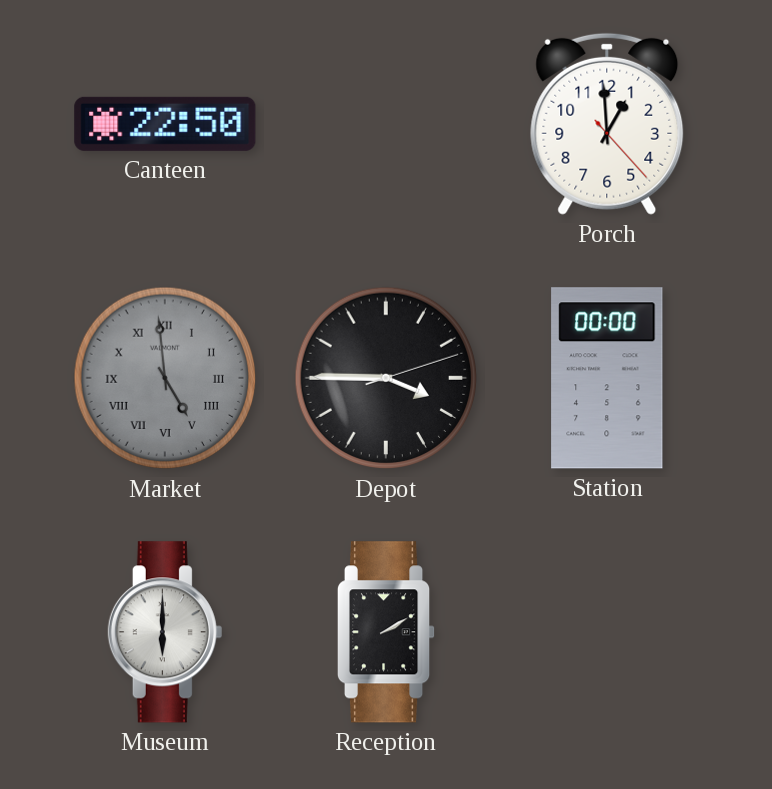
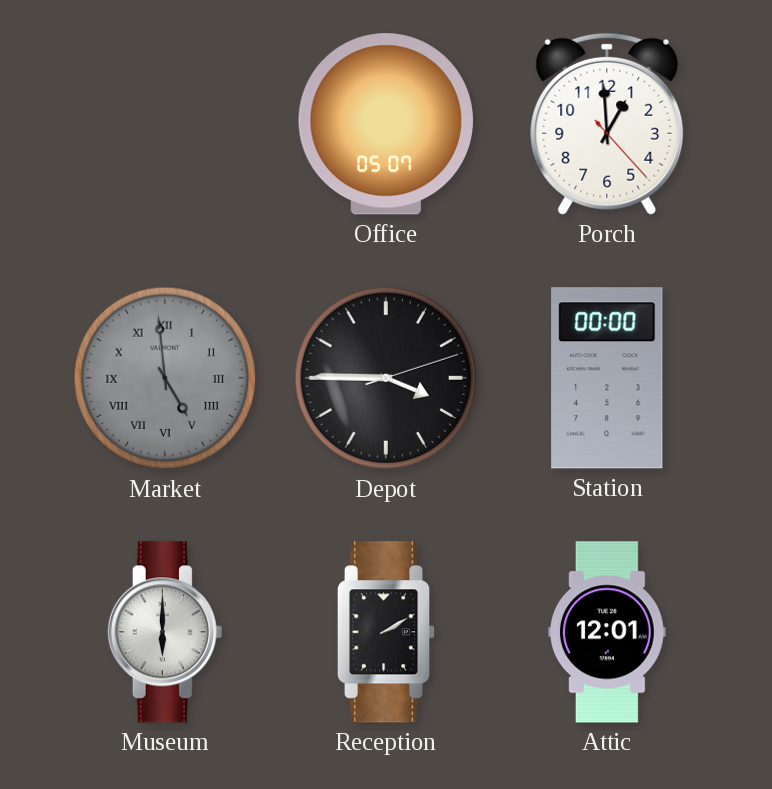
Canteen: 22:50 -> none (165, 124)
Office: none -> 05:07 (386, 124)
Attic: none -> 12:01 (608, 632)
